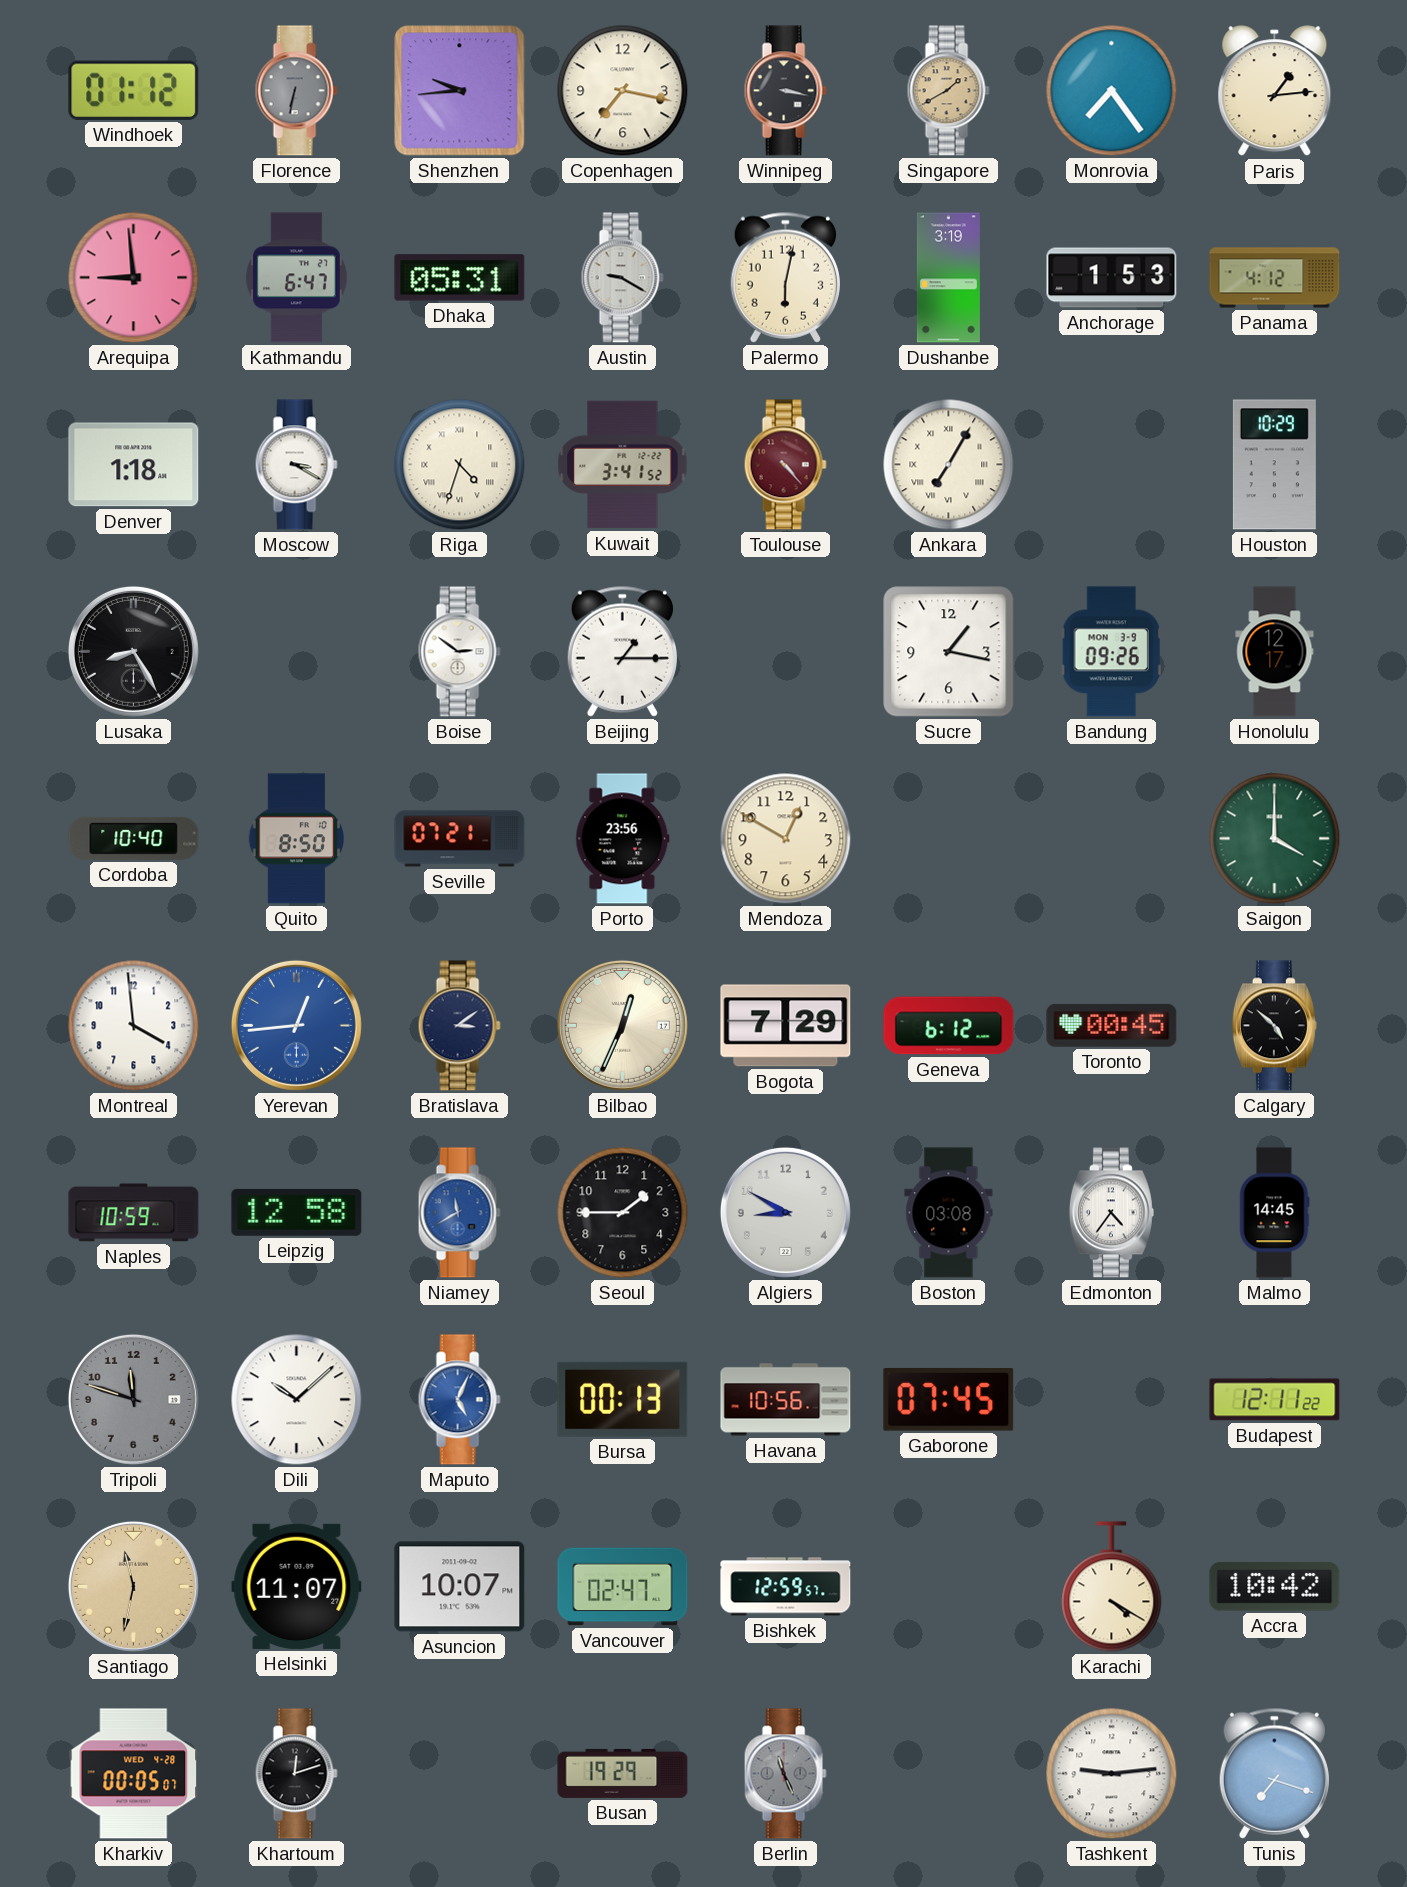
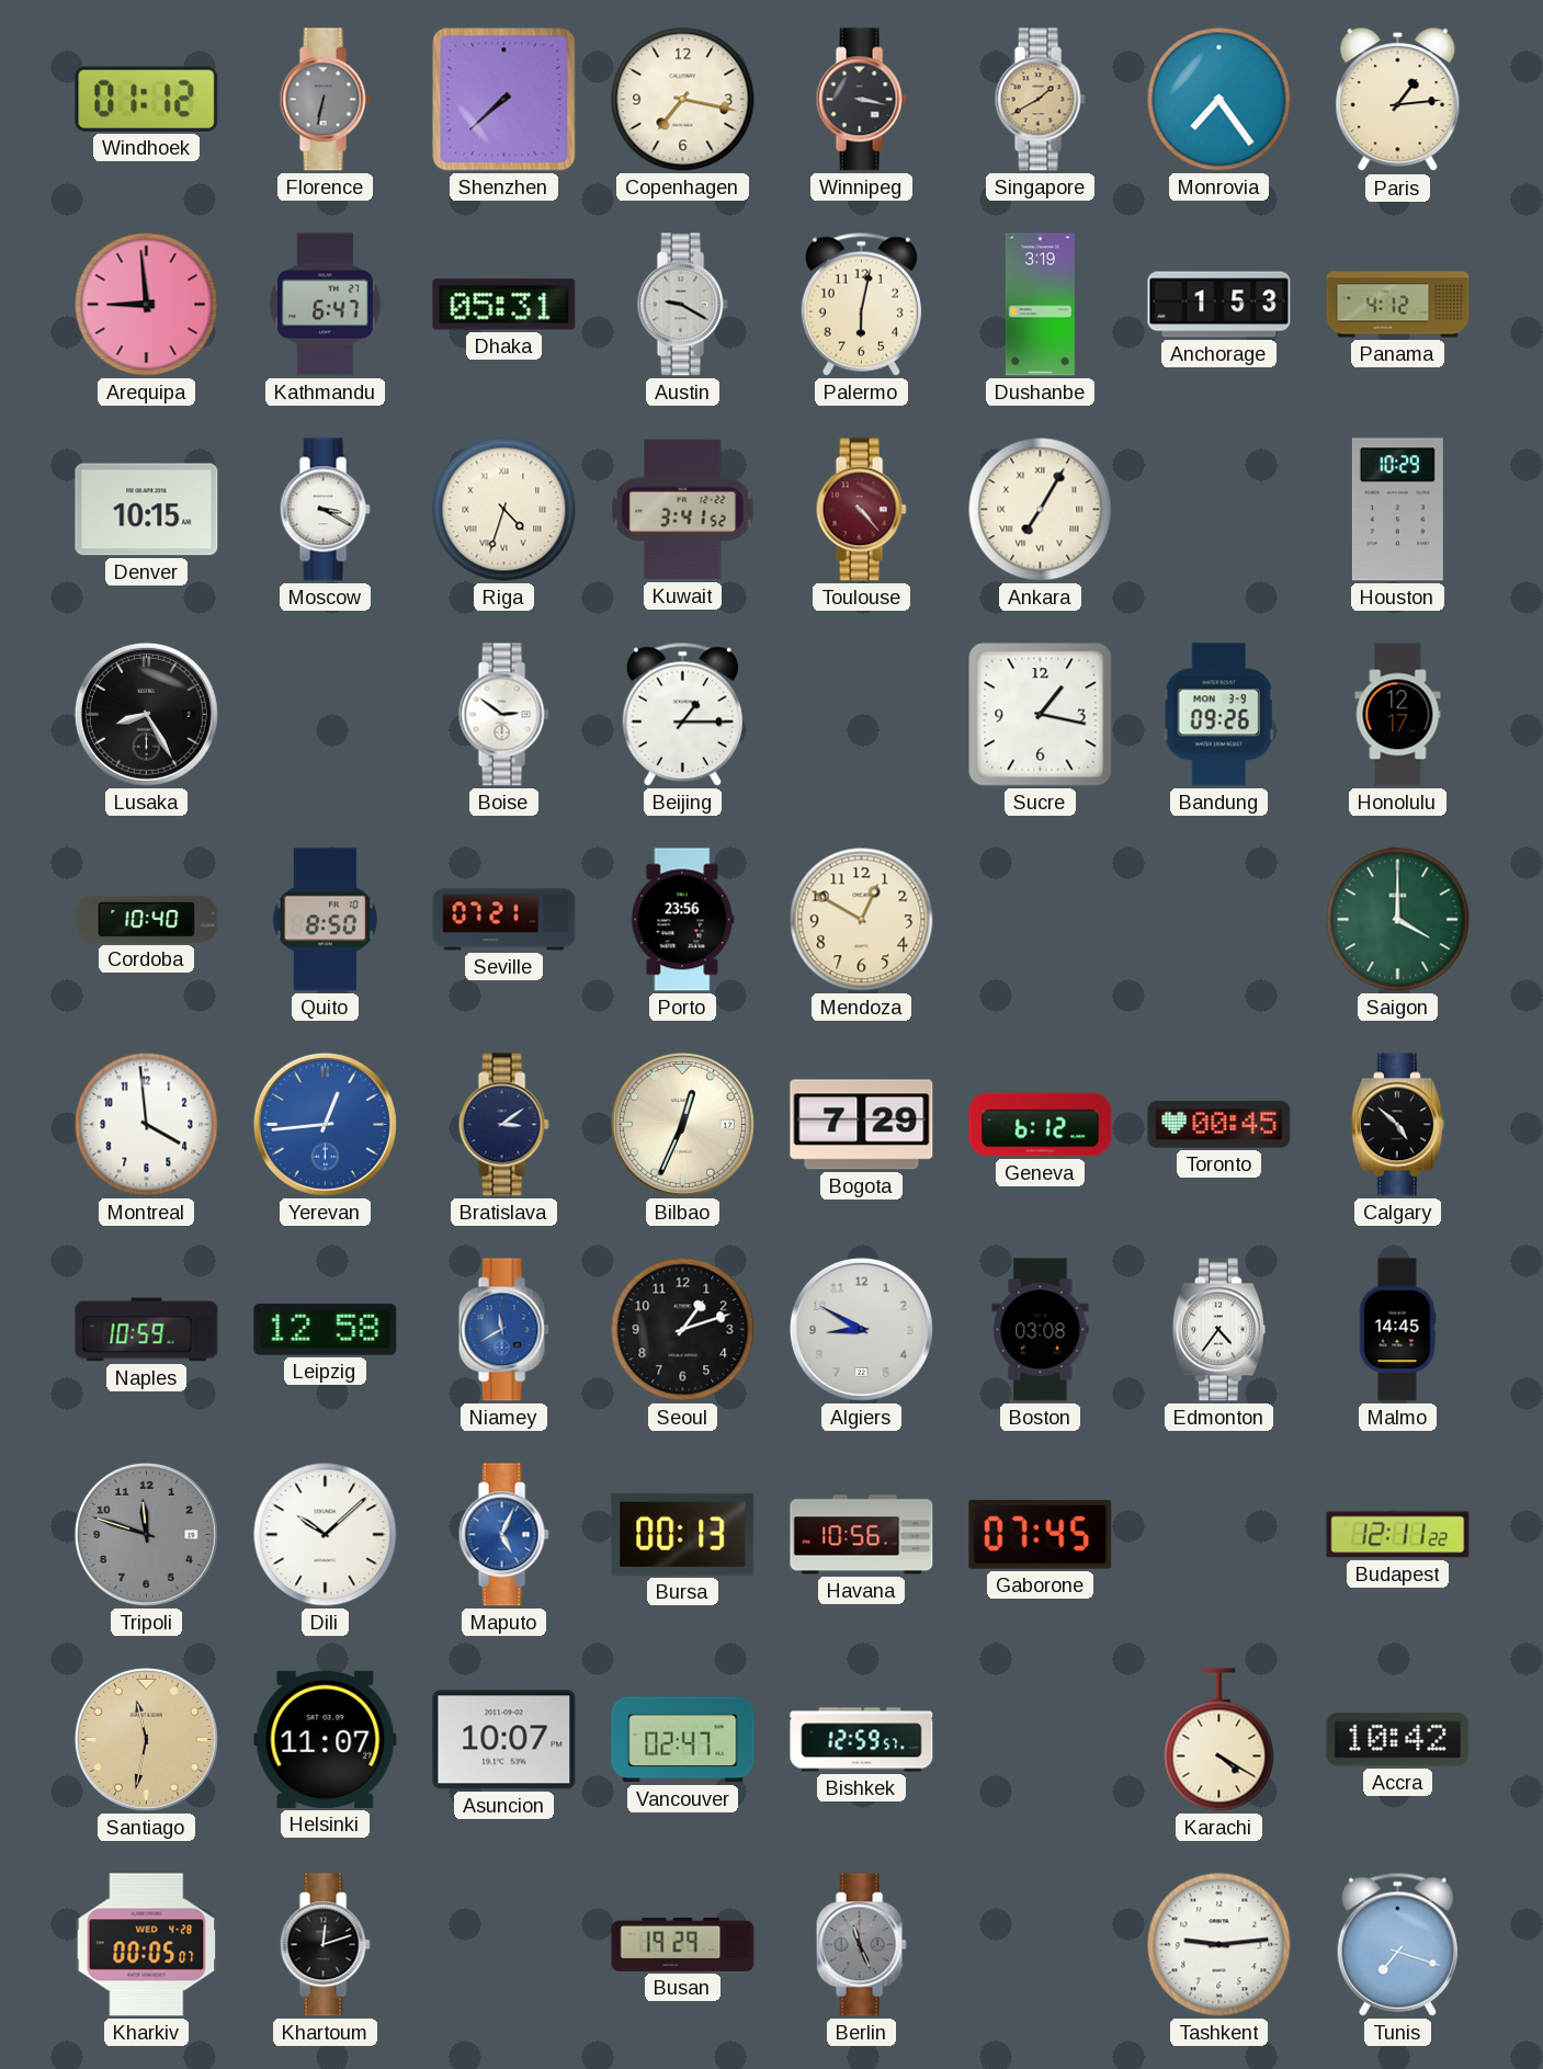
Shenzhen: 9:44 -> 7:38 (504, 100)
Denver: 1:18 -> 10:15 (147, 510)
Seoul: 1:45 -> 1:12 (683, 1330)
